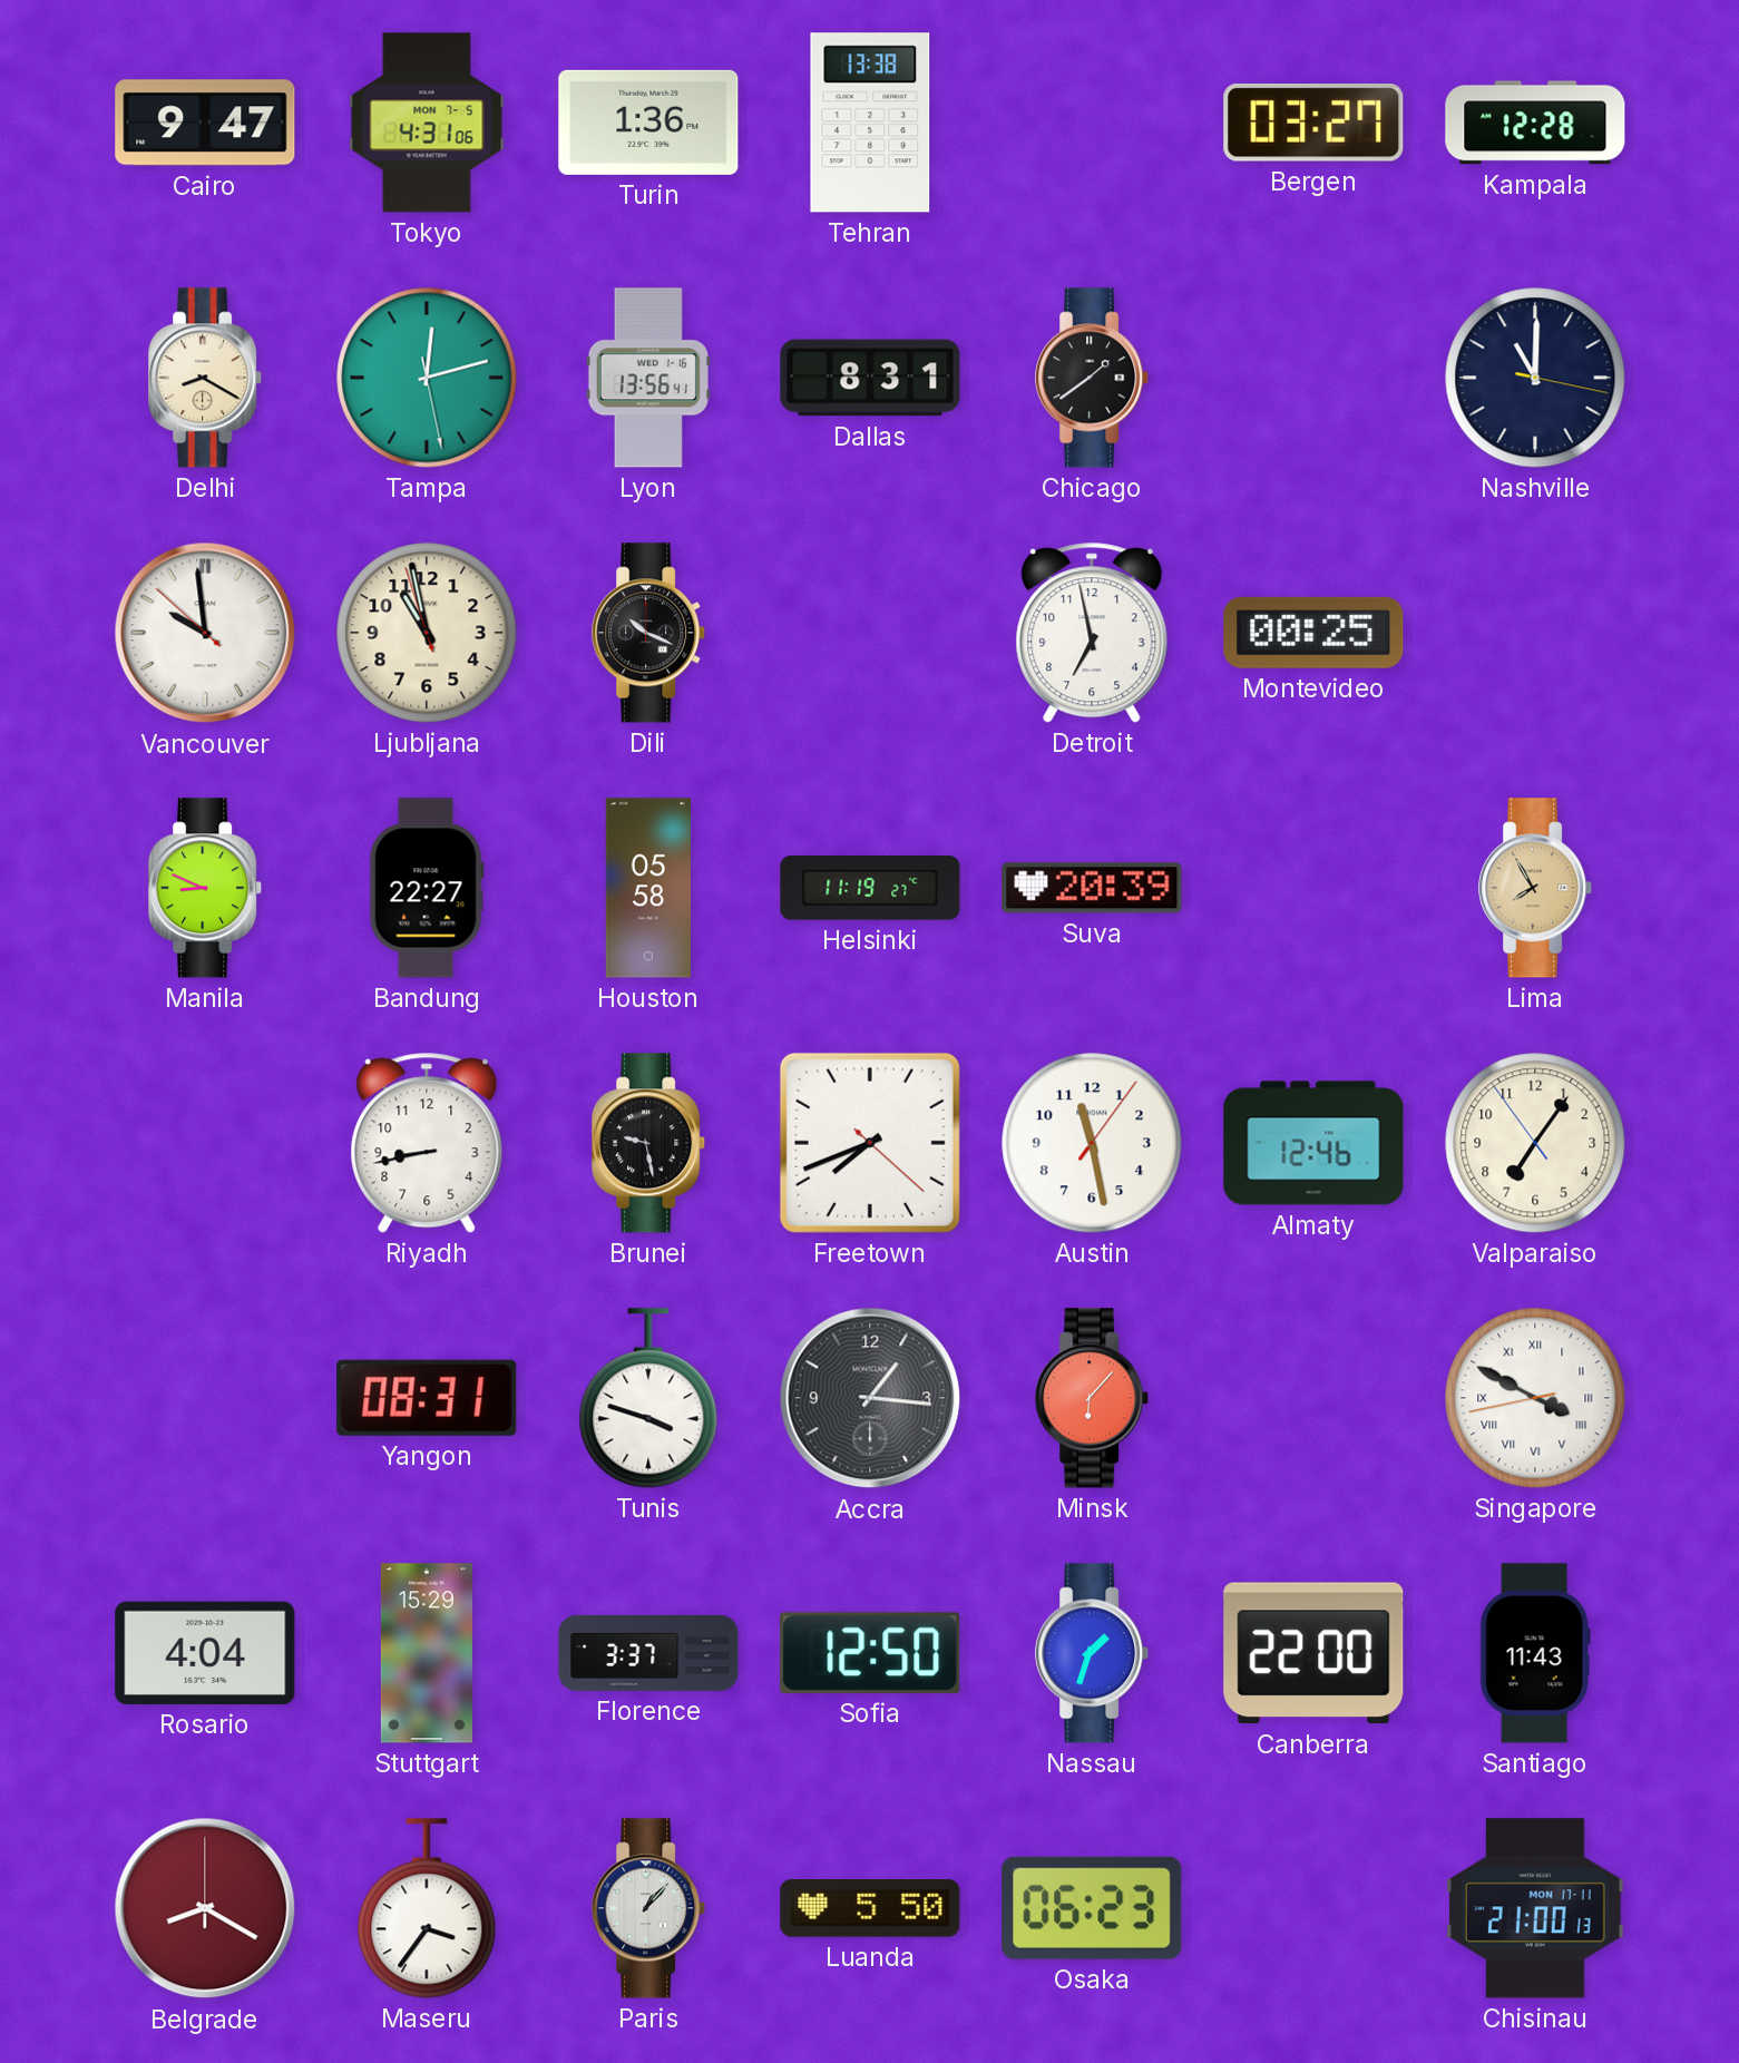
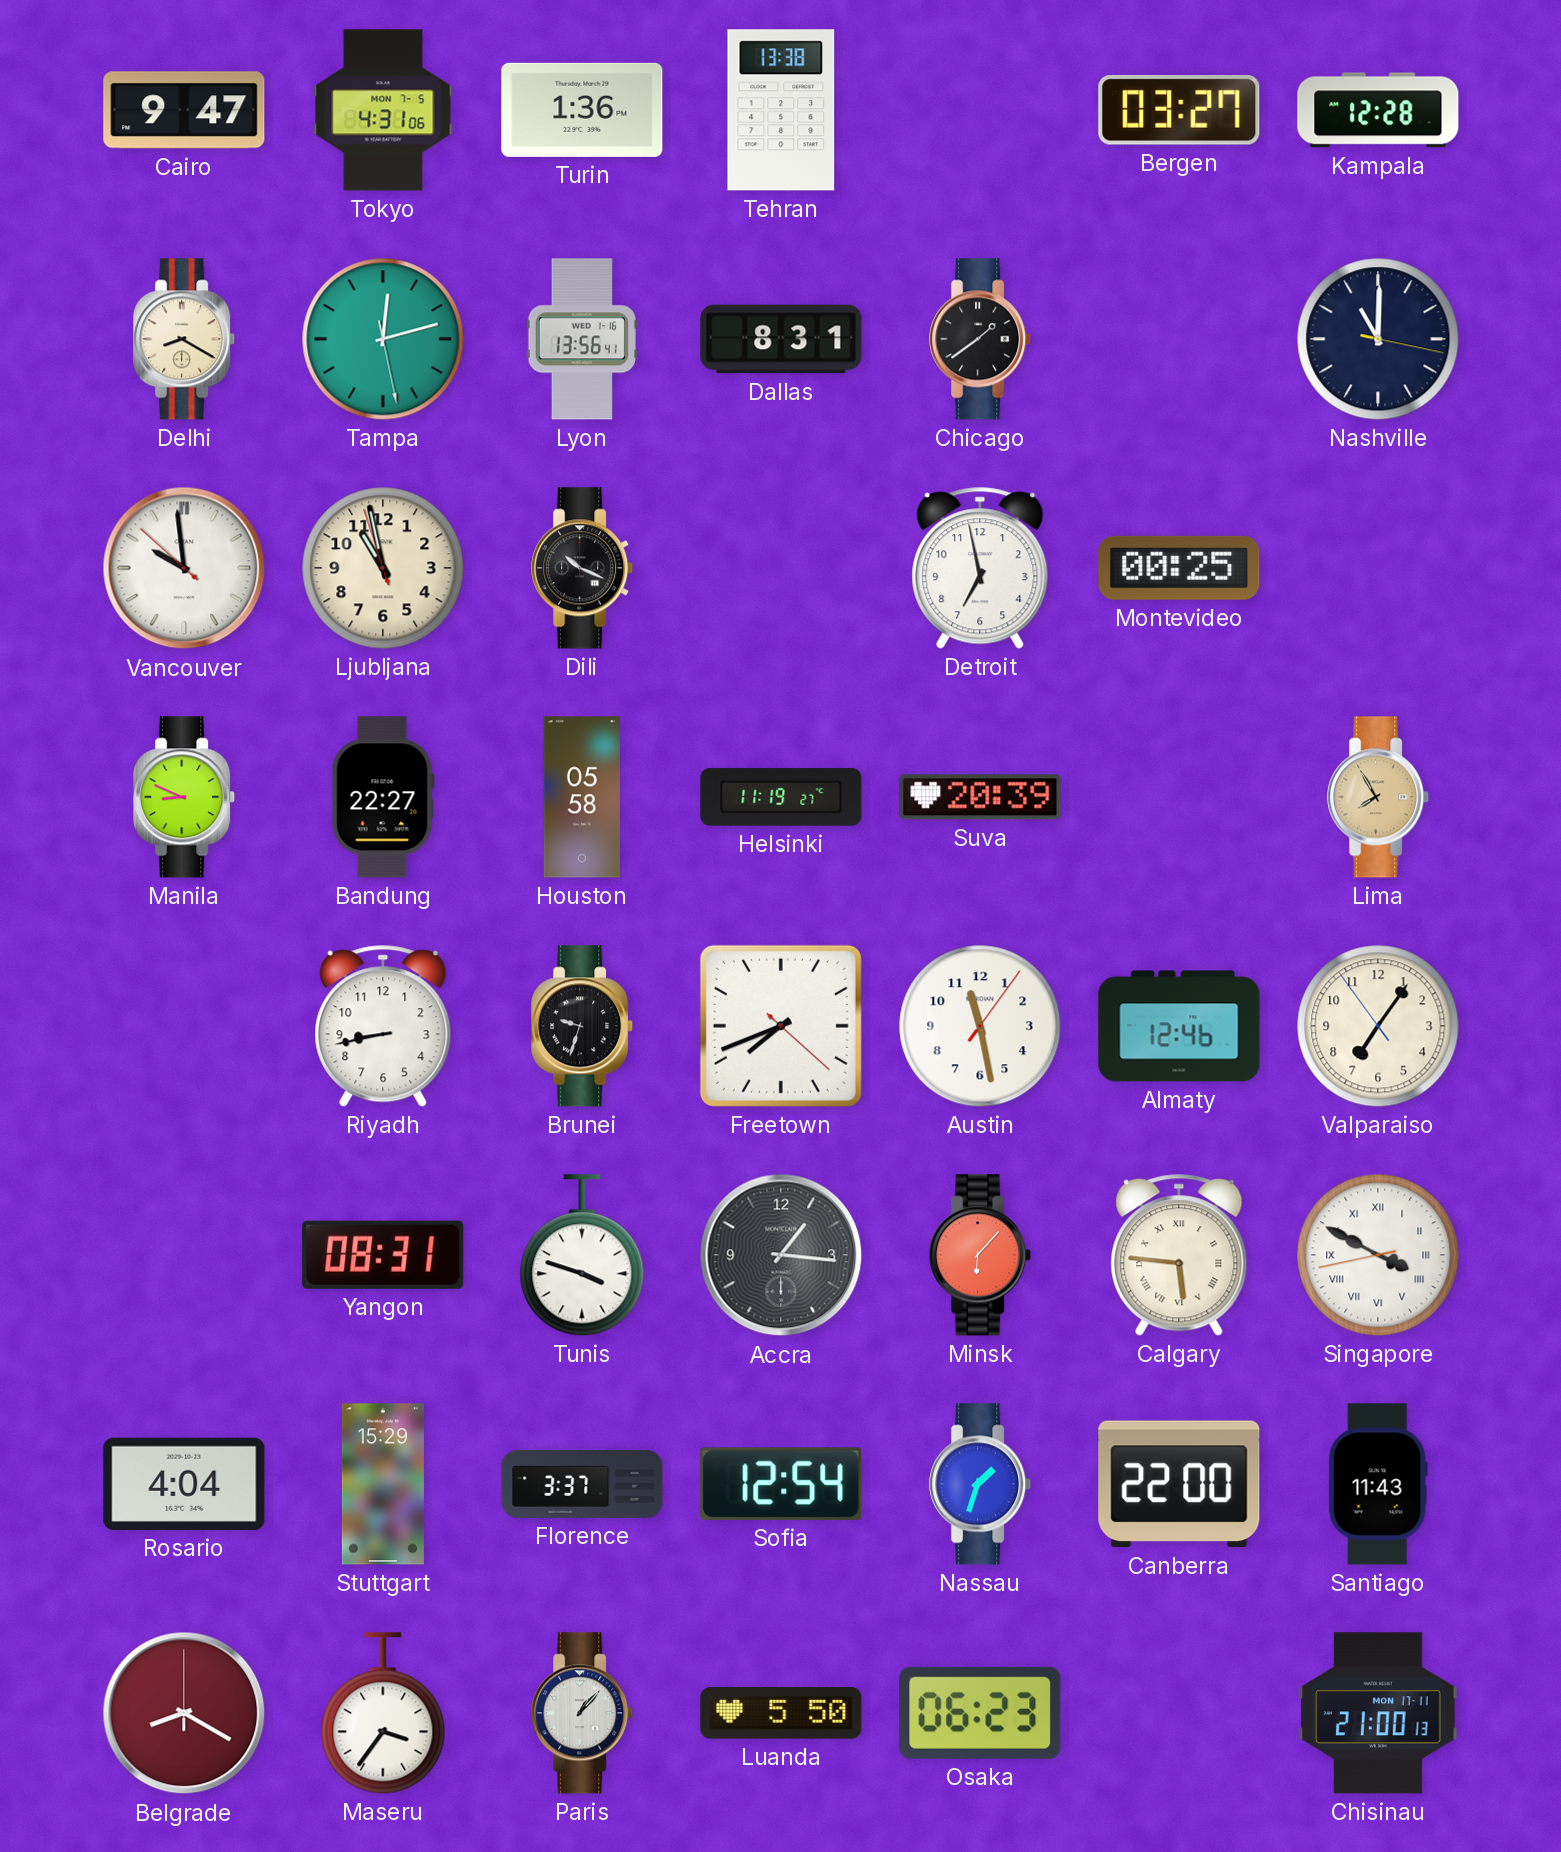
Brunei: 9:28 -> 9:33 (583, 1026)
Calgary: none -> 5:46 (1179, 1255)
Sofia: 12:50 -> 12:54 (781, 1484)
